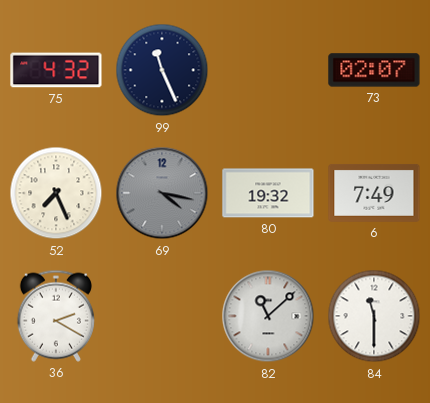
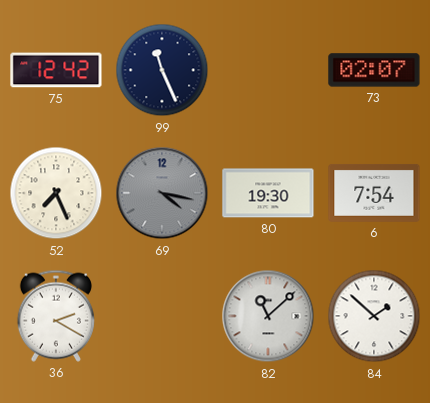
75: 4:32 -> 12:42 (56, 70)
80: 19:32 -> 19:30 (268, 193)
6: 7:49 -> 7:54 (374, 193)
84: 11:30 -> 1:52 (374, 316)
